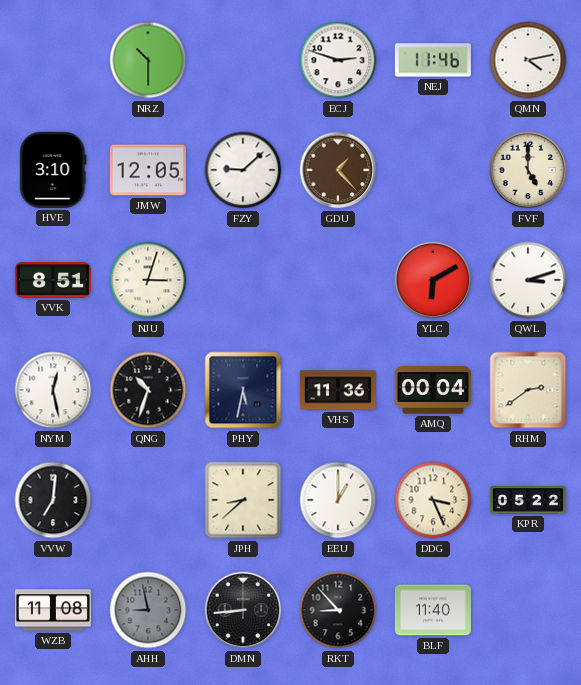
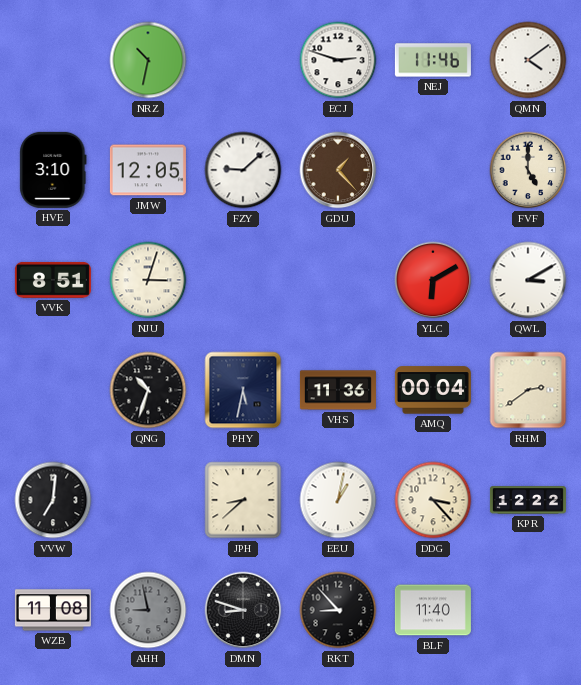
NRZ: 10:30 -> 10:32 (148, 60)
QMN: 4:13 -> 4:09 (528, 60)
QWL: 3:12 -> 3:10 (528, 280)
NYM: 12:28 -> none (53, 390)
EEU: 1:00 -> 1:02 (338, 500)
DDG: 3:26 -> 3:23 (433, 500)
KPR: 05:22 -> 12:22 (528, 500)
DMN: 8:44 -> 8:48 (243, 610)
